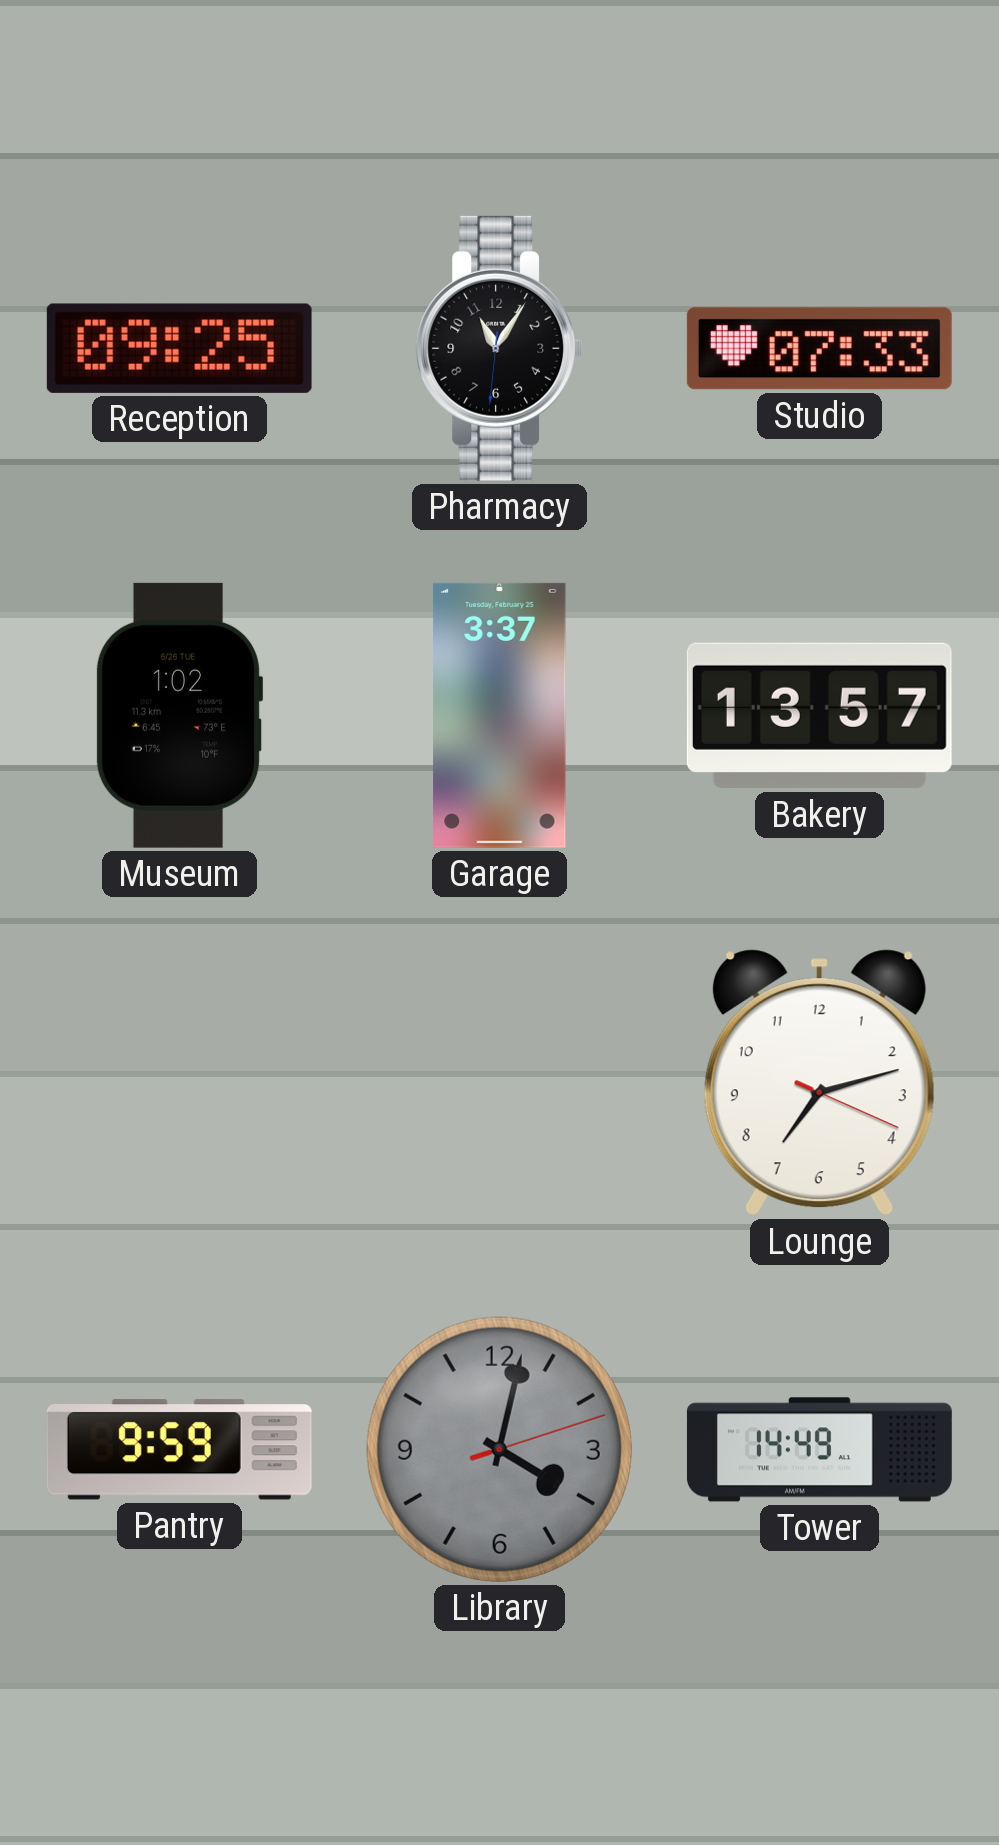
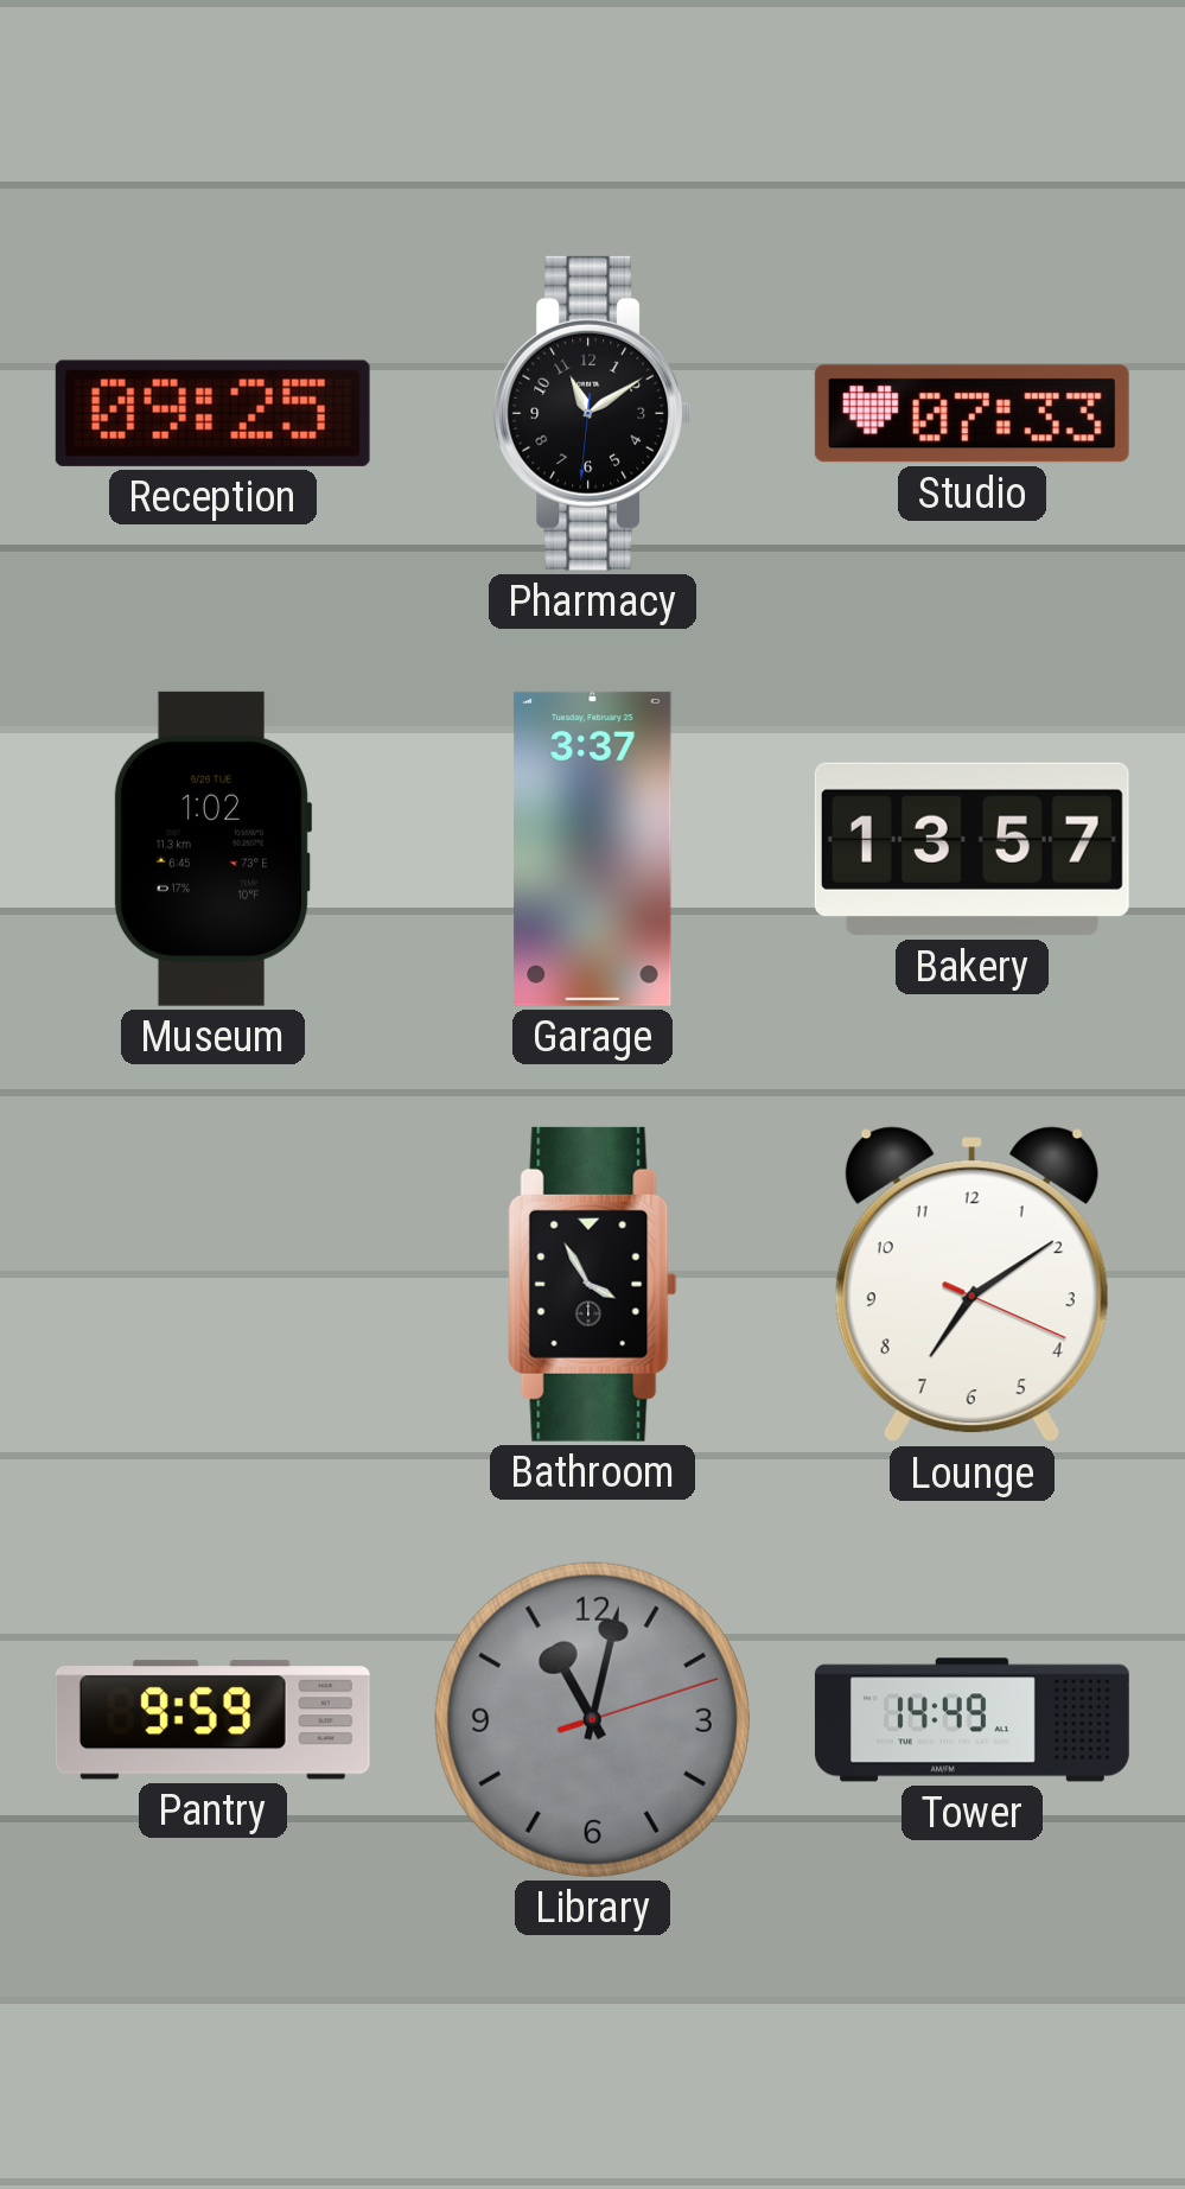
Pharmacy: 11:05 -> 11:09 (593, 413)
Bathroom: none -> 3:55 (593, 1284)
Lounge: 7:12 -> 7:09 (971, 1285)
Library: 4:02 -> 11:02 (592, 1719)
